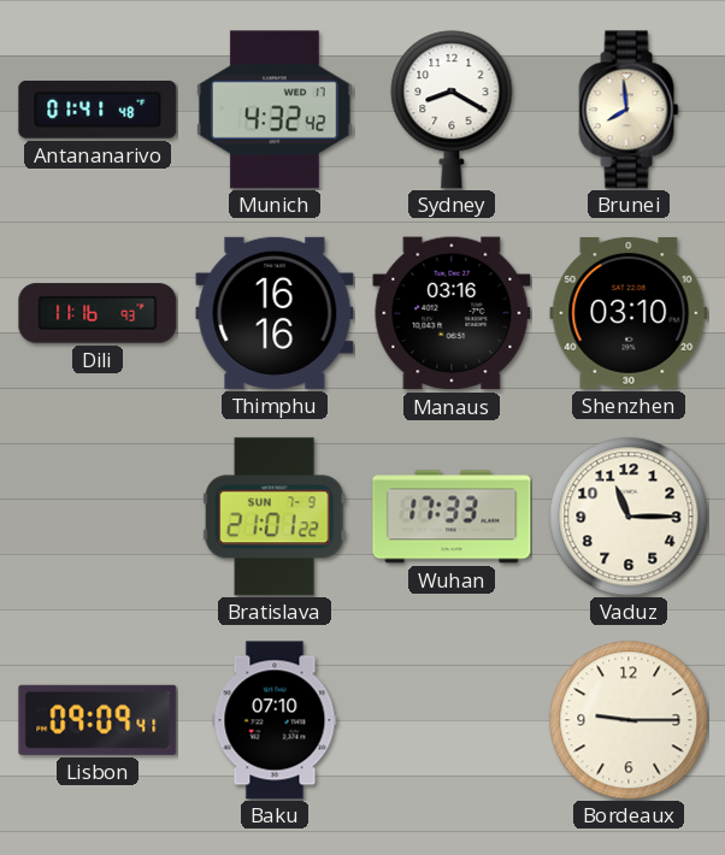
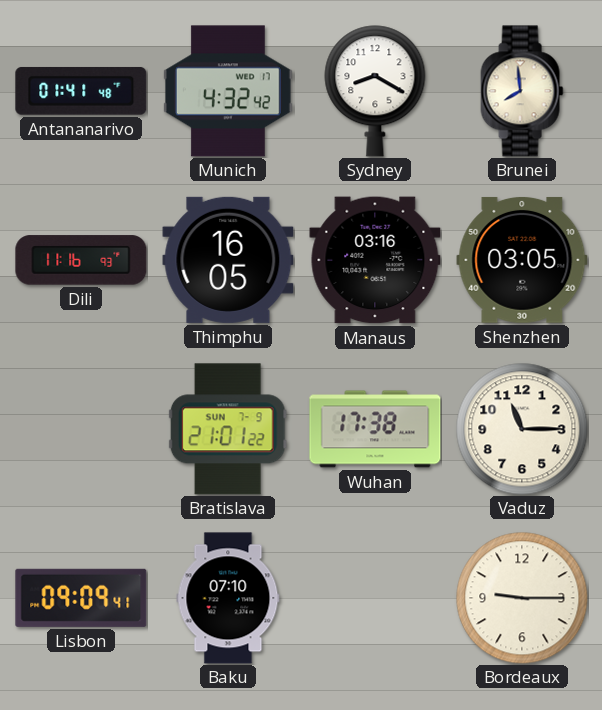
Thimphu: 16:16 -> 16:05 (228, 260)
Shenzhen: 03:10 -> 03:05 (522, 260)
Wuhan: 17:33 -> 17:38 (375, 429)
